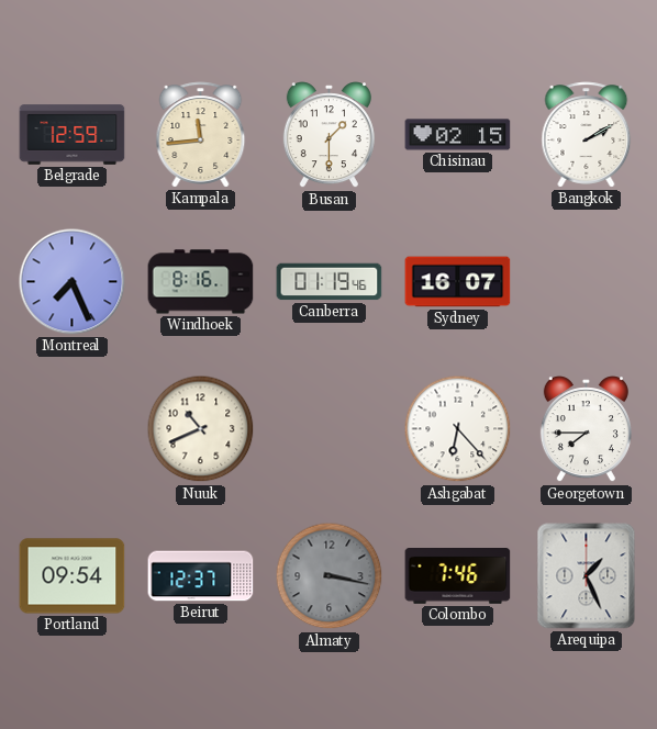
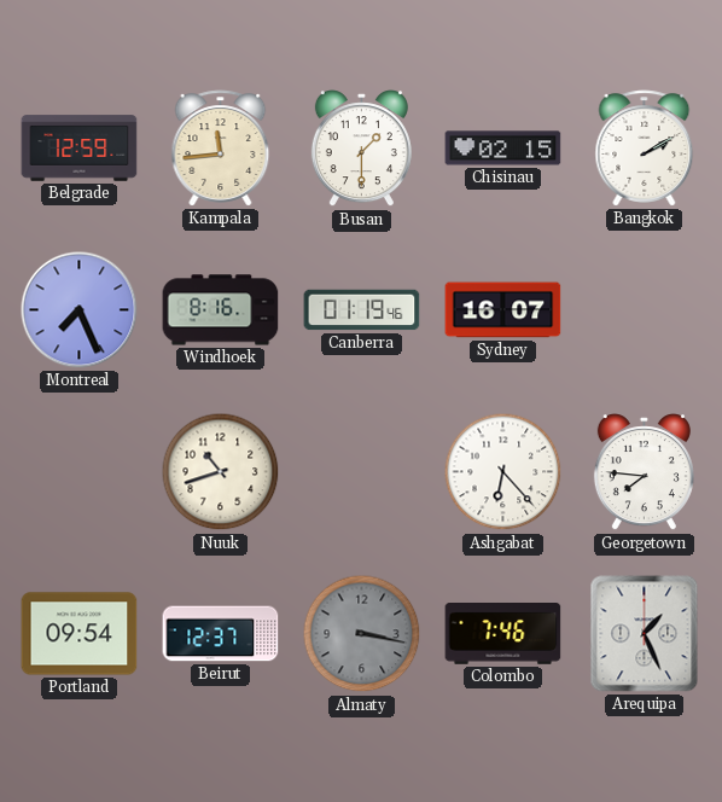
Nuuk: 10:41 -> 10:42 (221, 472)
Georgetown: 7:45 -> 7:46 (644, 472)
